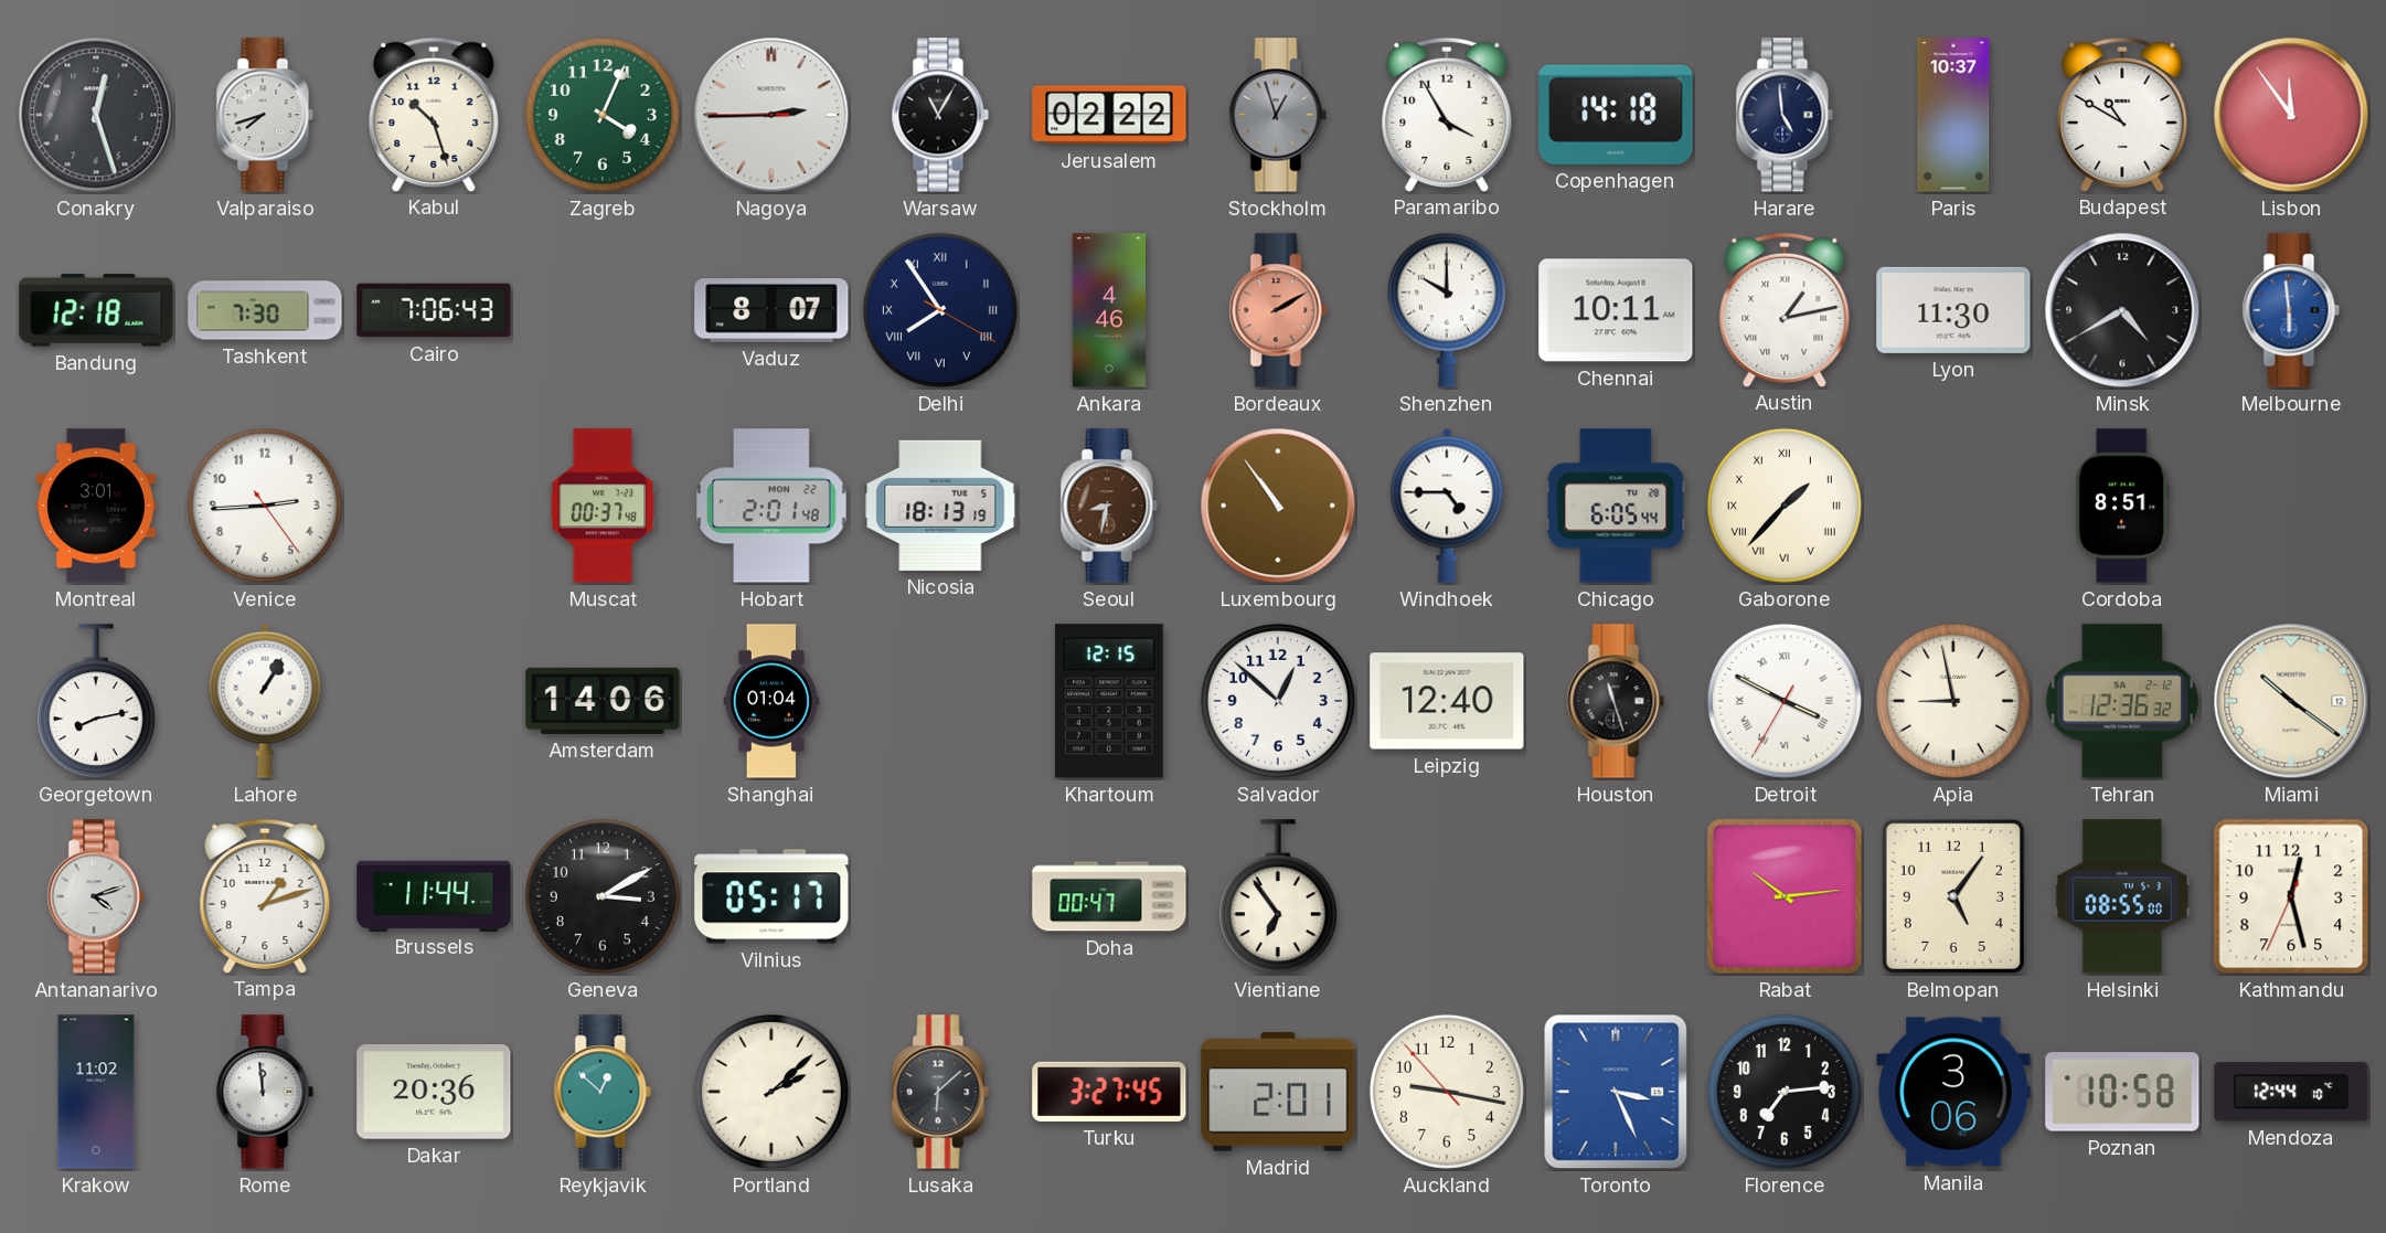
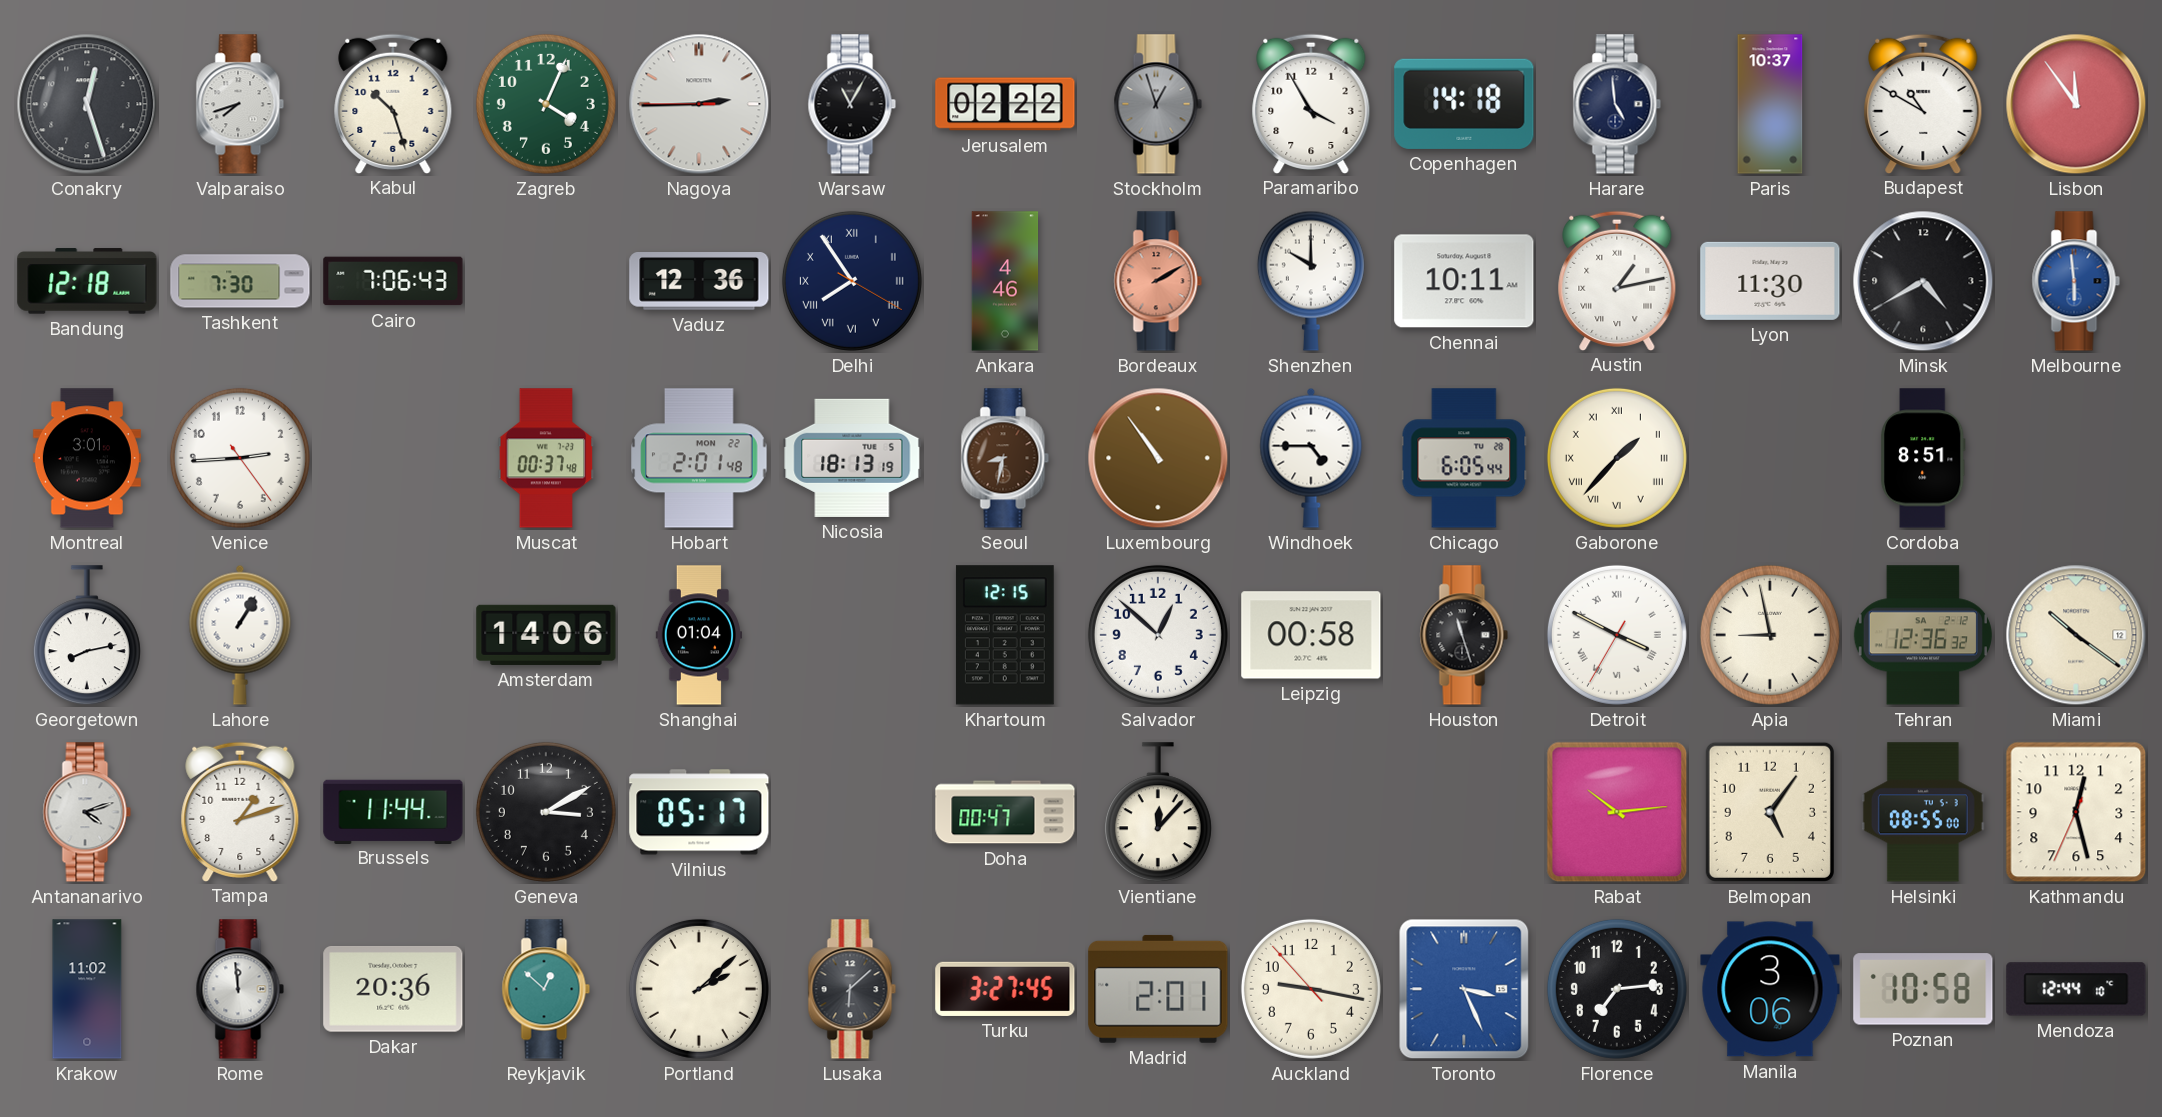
Vaduz: 8:07 -> 12:36 (699, 282)
Leipzig: 12:40 -> 00:58 (1311, 635)
Vientiane: 6:54 -> 12:07 (1158, 813)
